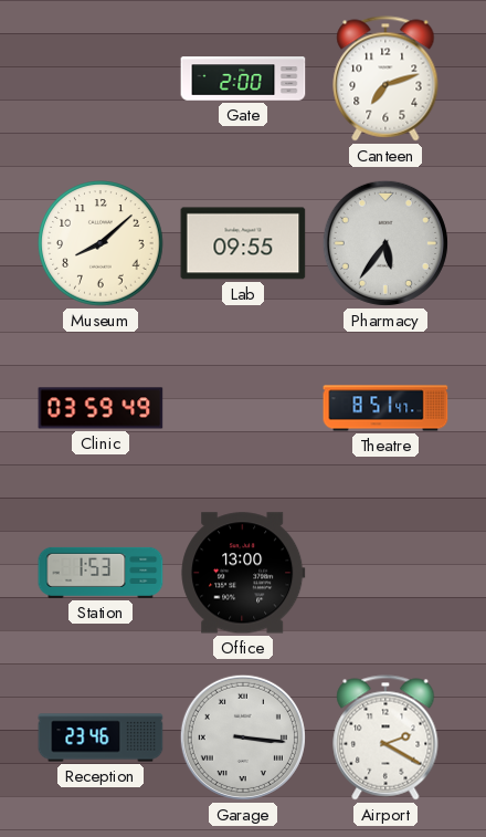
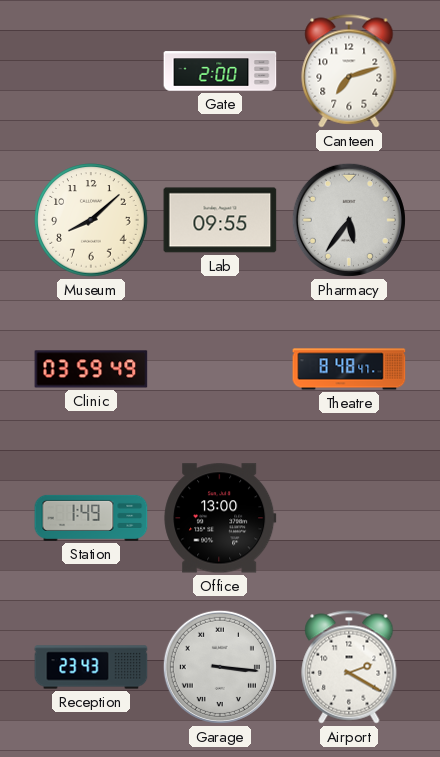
Theatre: 8:51 -> 8:48 (349, 369)
Station: 1:53 -> 1:49 (91, 518)
Reception: 23:46 -> 23:43 (91, 667)
